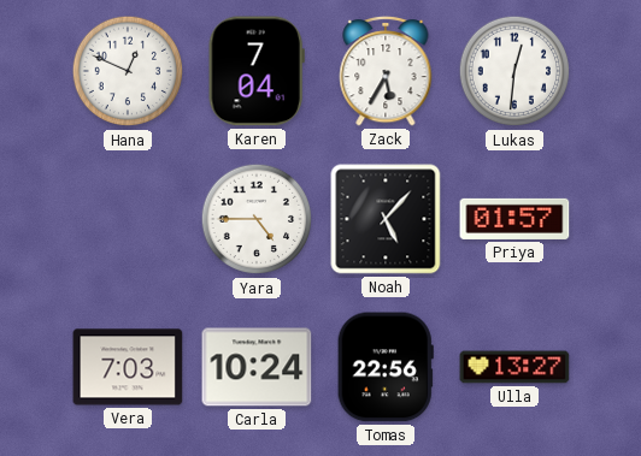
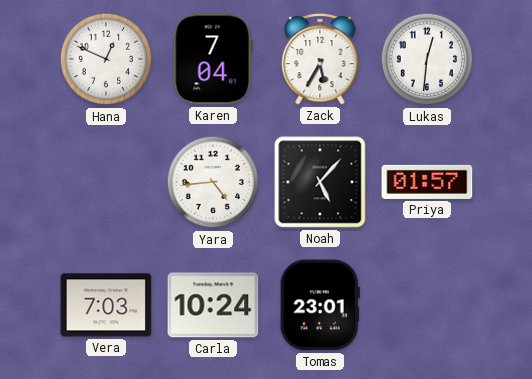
Yara: 4:45 -> 4:44 (213, 182)
Tomas: 22:56 -> 23:01 (320, 305)
Ulla: 13:27 -> none (514, 367)
